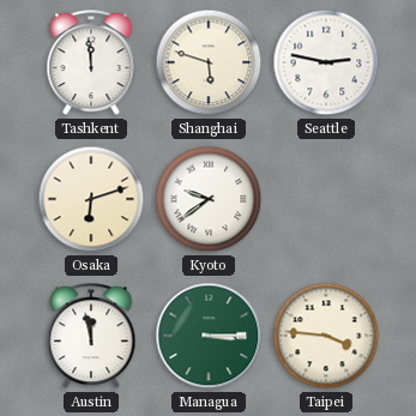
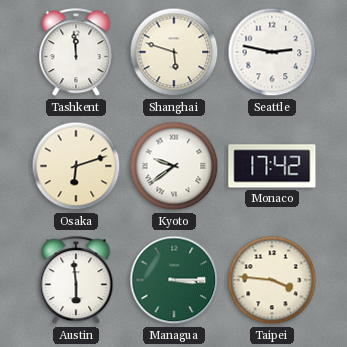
Monaco: none -> 17:42 (272, 166)
Austin: 11:58 -> 5:59 (76, 281)
